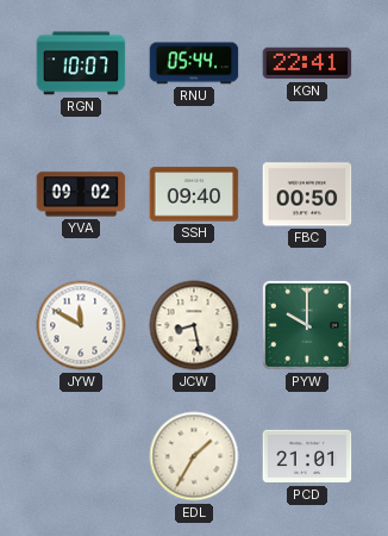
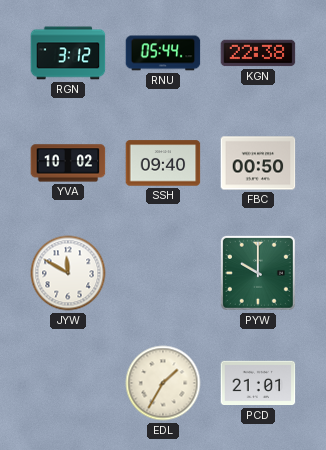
RGN: 10:07 -> 3:12 (68, 53)
KGN: 22:41 -> 22:38 (258, 53)
YVA: 09:02 -> 10:02 (68, 163)
JCW: 8:28 -> none (194, 325)
